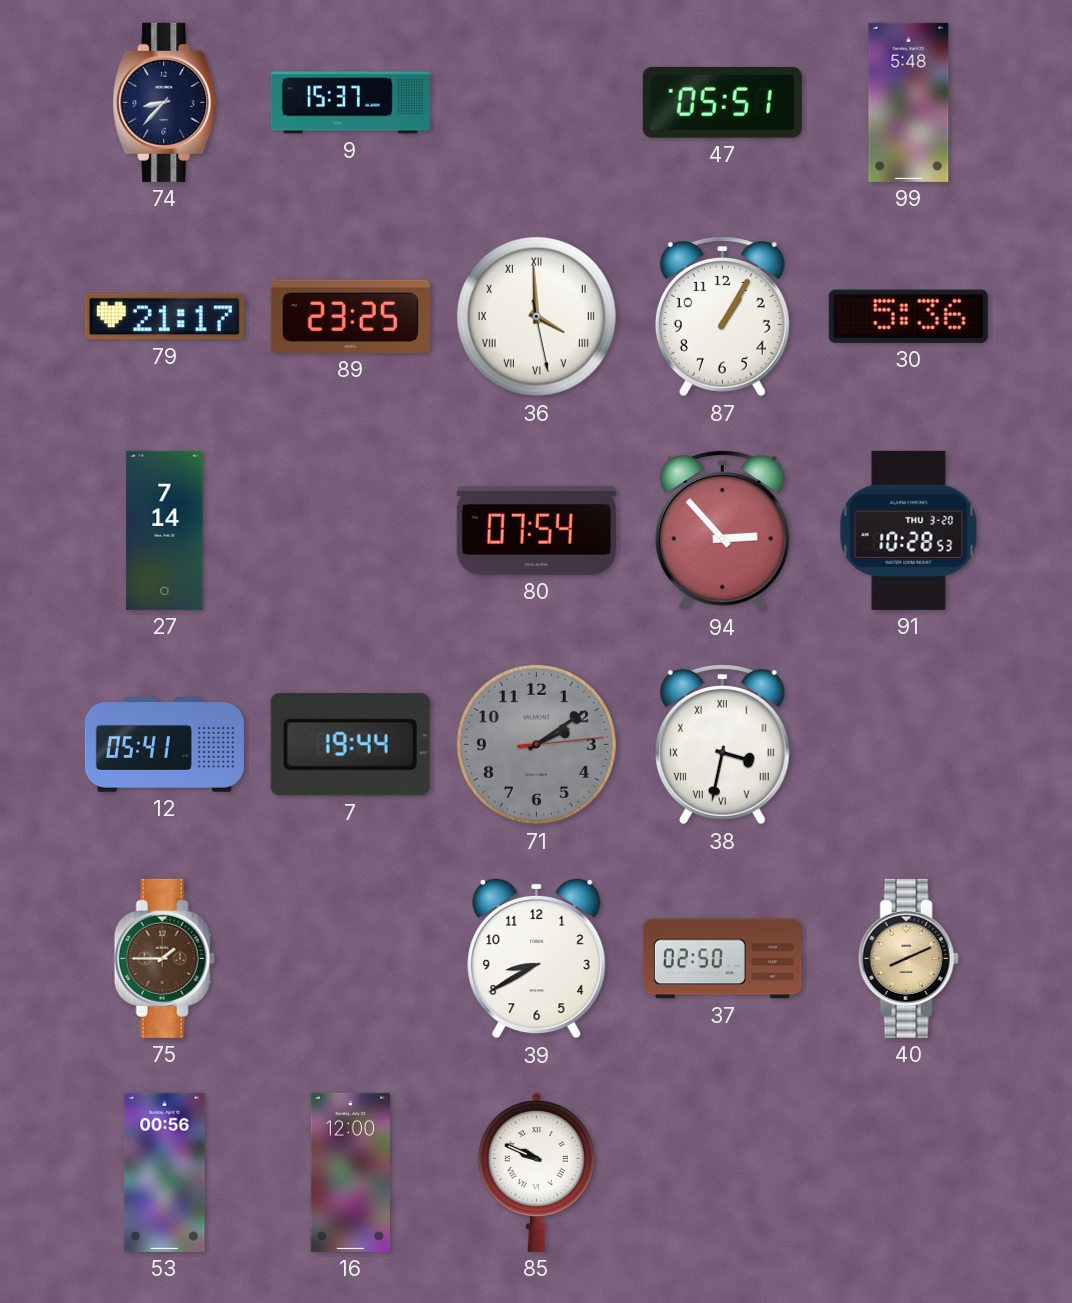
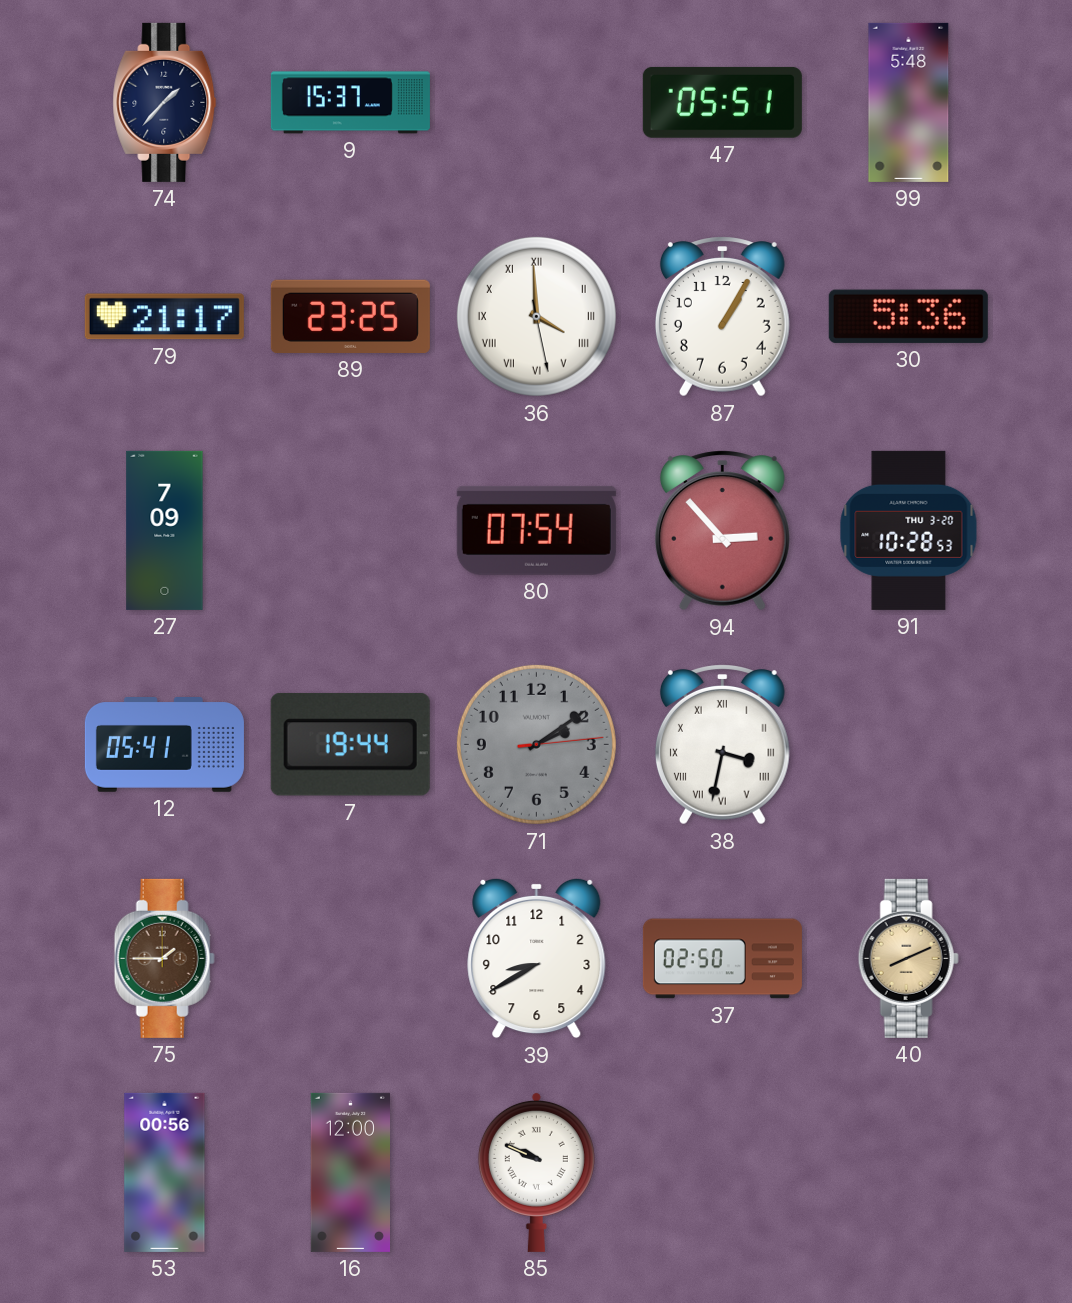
74: 8:37 -> 1:37 (165, 102)
27: 7:14 -> 7:09 (165, 530)
